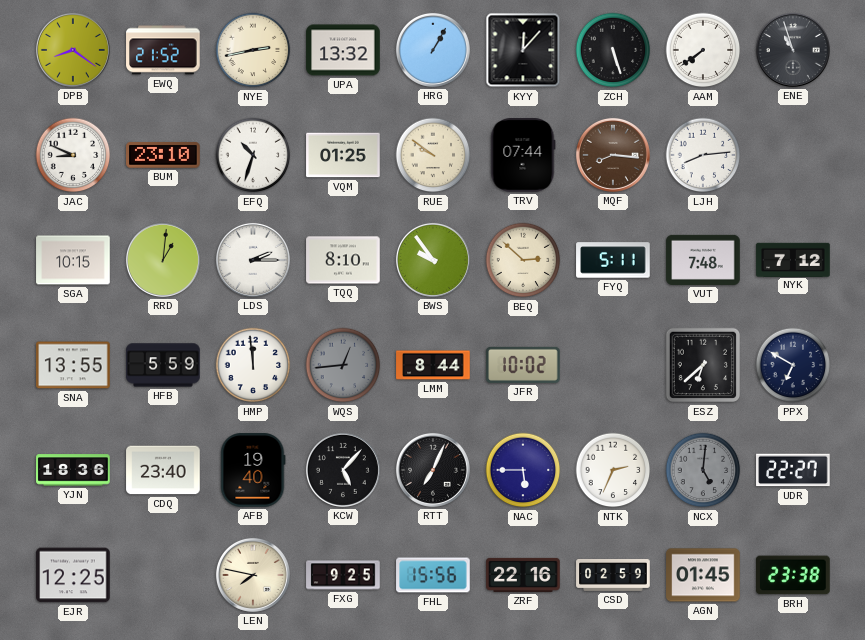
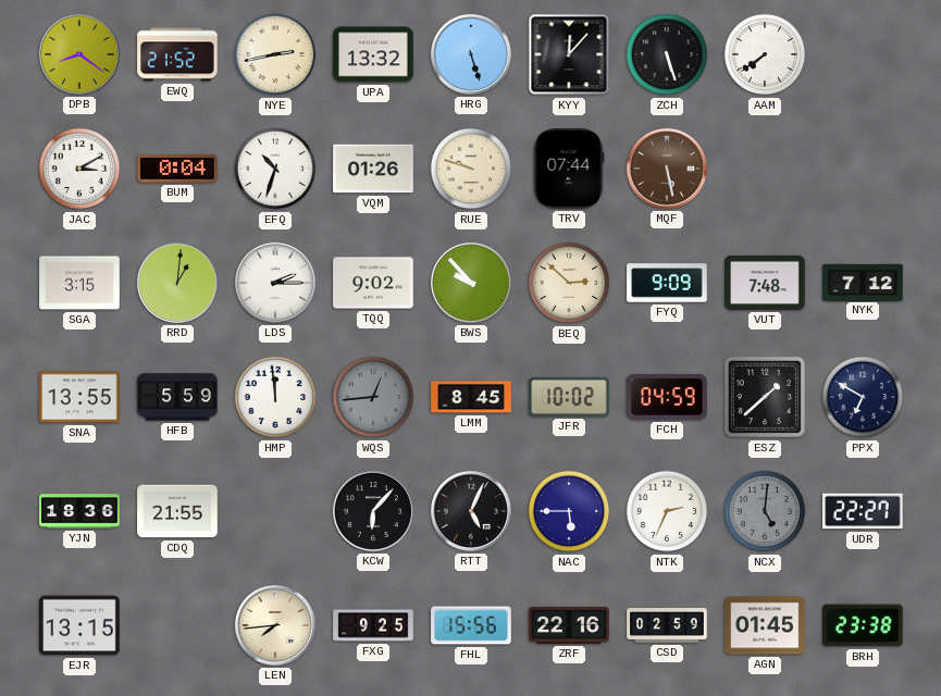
HRG: 1:05 -> 5:27 (471, 54)
ENE: 10:57 -> none (793, 50)
JAC: 8:49 -> 3:10 (79, 169)
BUM: 23:10 -> 0:04 (177, 169)
VQM: 01:25 -> 01:26 (373, 169)
RUE: 9:51 -> 9:48 (471, 169)
MQF: 8:16 -> 5:28 (667, 169)
LJH: 8:14 -> none (703, 155)
SGA: 10:15 -> 3:15 (79, 283)
TQQ: 8:10 -> 9:02 (373, 283)
BWS: 9:54 -> 9:53 (471, 283)
FYQ: 5:11 -> 9:09 (667, 283)
LMM: 8:44 -> 8:45 (471, 397)
FCH: none -> 04:59 (667, 397)
ESZ: 6:38 -> 1:38 (765, 397)
CDQ: 23:40 -> 21:55 (177, 511)
AFB: 19:40 -> none (253, 470)
KCW: 5:07 -> 6:07 (373, 511)
RTT: 7:04 -> 5:04 (471, 511)
EJR: 12:25 -> 13:15 (79, 625)
LEN: 7:47 -> 7:44 (275, 625)
